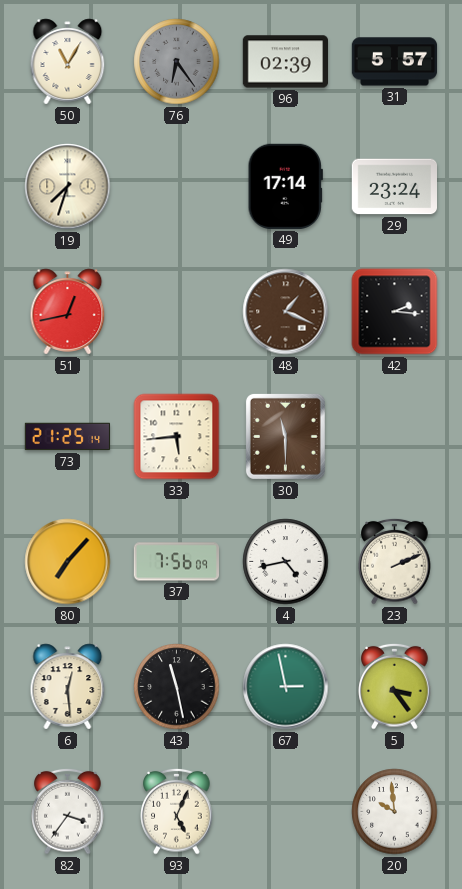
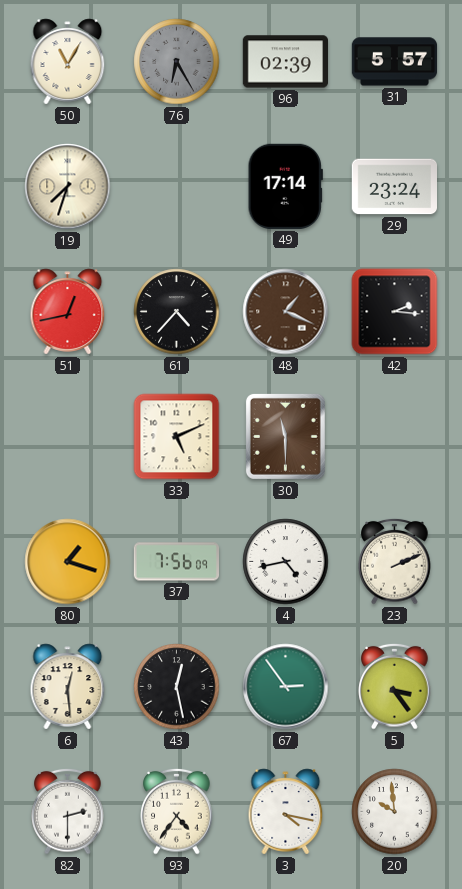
76: 6:24 -> 6:25 (177, 62)
61: none -> 4:37 (177, 312)
73: 21:25 -> none (68, 437)
33: 5:44 -> 5:11 (177, 437)
80: 7:07 -> 1:18 (68, 562)
43: 11:28 -> 12:28 (177, 687)
67: 2:58 -> 2:54 (286, 687)
82: 3:36 -> 2:30 (68, 811)
93: 5:04 -> 4:36 (177, 811)
3: none -> 4:17 (286, 812)
